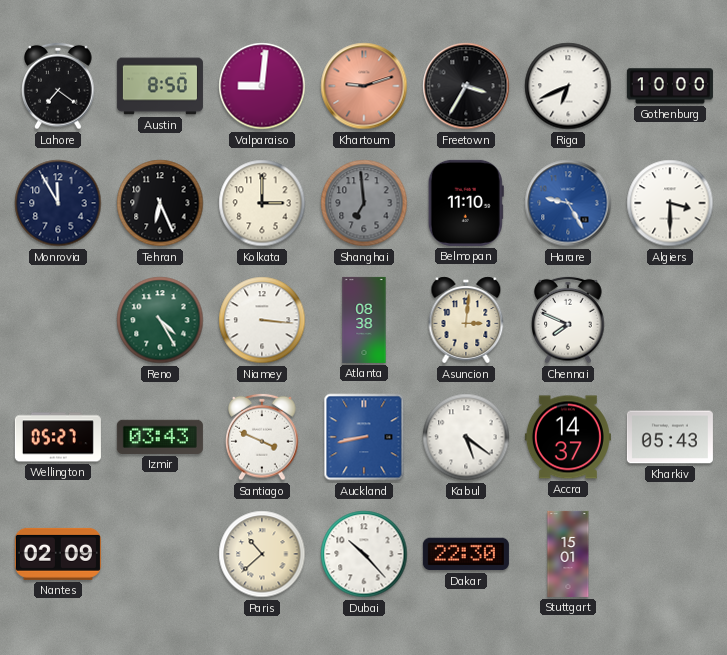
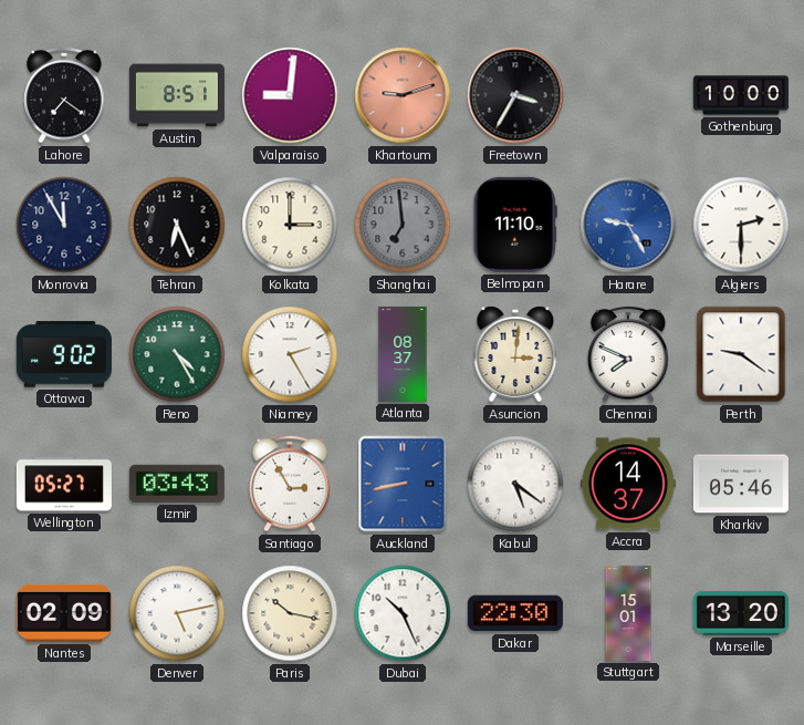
Austin: 8:50 -> 8:51 (177, 95)
Riga: 6:41 -> none (568, 86)
Algiers: 3:30 -> 2:30 (741, 225)
Ottawa: none -> 9:02 (64, 354)
Niamey: 3:16 -> 2:25 (290, 354)
Atlanta: 08:38 -> 08:37 (403, 354)
Perth: none -> 9:21 (741, 354)
Santiago: 3:49 -> 2:55 (290, 484)
Kharkiv: 05:43 -> 05:46 (741, 484)
Denver: none -> 5:13 (177, 613)
Paris: 10:38 -> 10:17 (290, 613)
Dubai: 10:23 -> 10:26 (403, 613)
Marseille: none -> 13:20 (741, 613)
